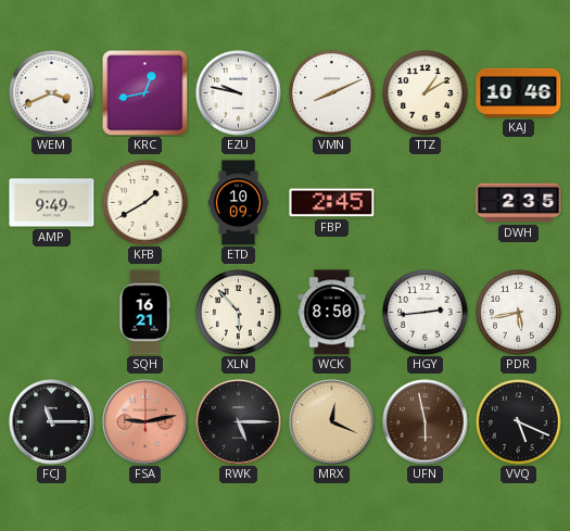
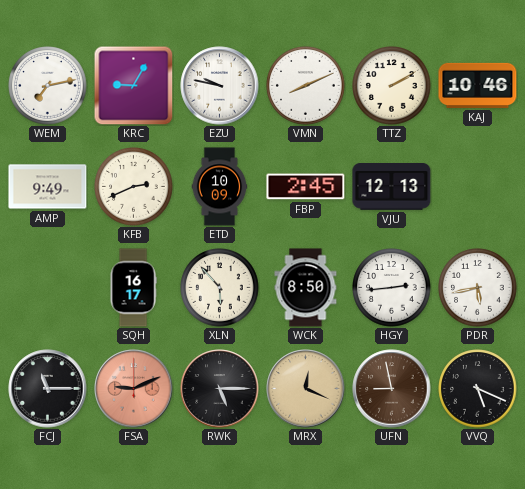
WEM: 3:41 -> 7:13 (48, 86)
KRC: 12:43 -> 9:05 (133, 85)
TTZ: 1:10 -> 2:10 (392, 86)
KFB: 1:40 -> 2:41 (134, 187)
VJU: none -> 12:13 (392, 187)
DWH: 2:35 -> none (519, 203)
SQH: 16:21 -> 16:17 (133, 288)
FSA: 9:13 -> 9:11 (134, 389)
UFN: 5:58 -> 8:58 (392, 389)
